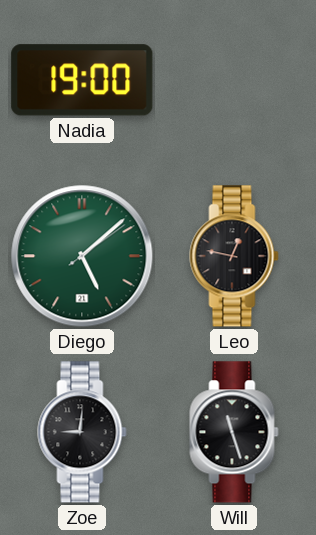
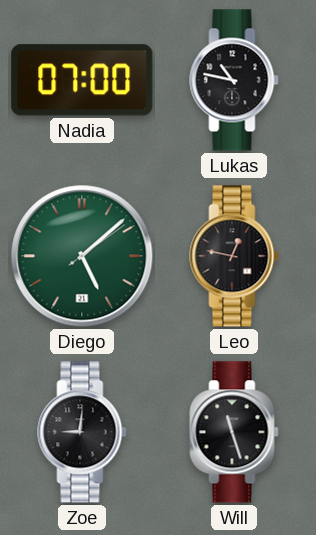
Nadia: 19:00 -> 07:00 (82, 80)
Lukas: none -> 10:47 (234, 80)
